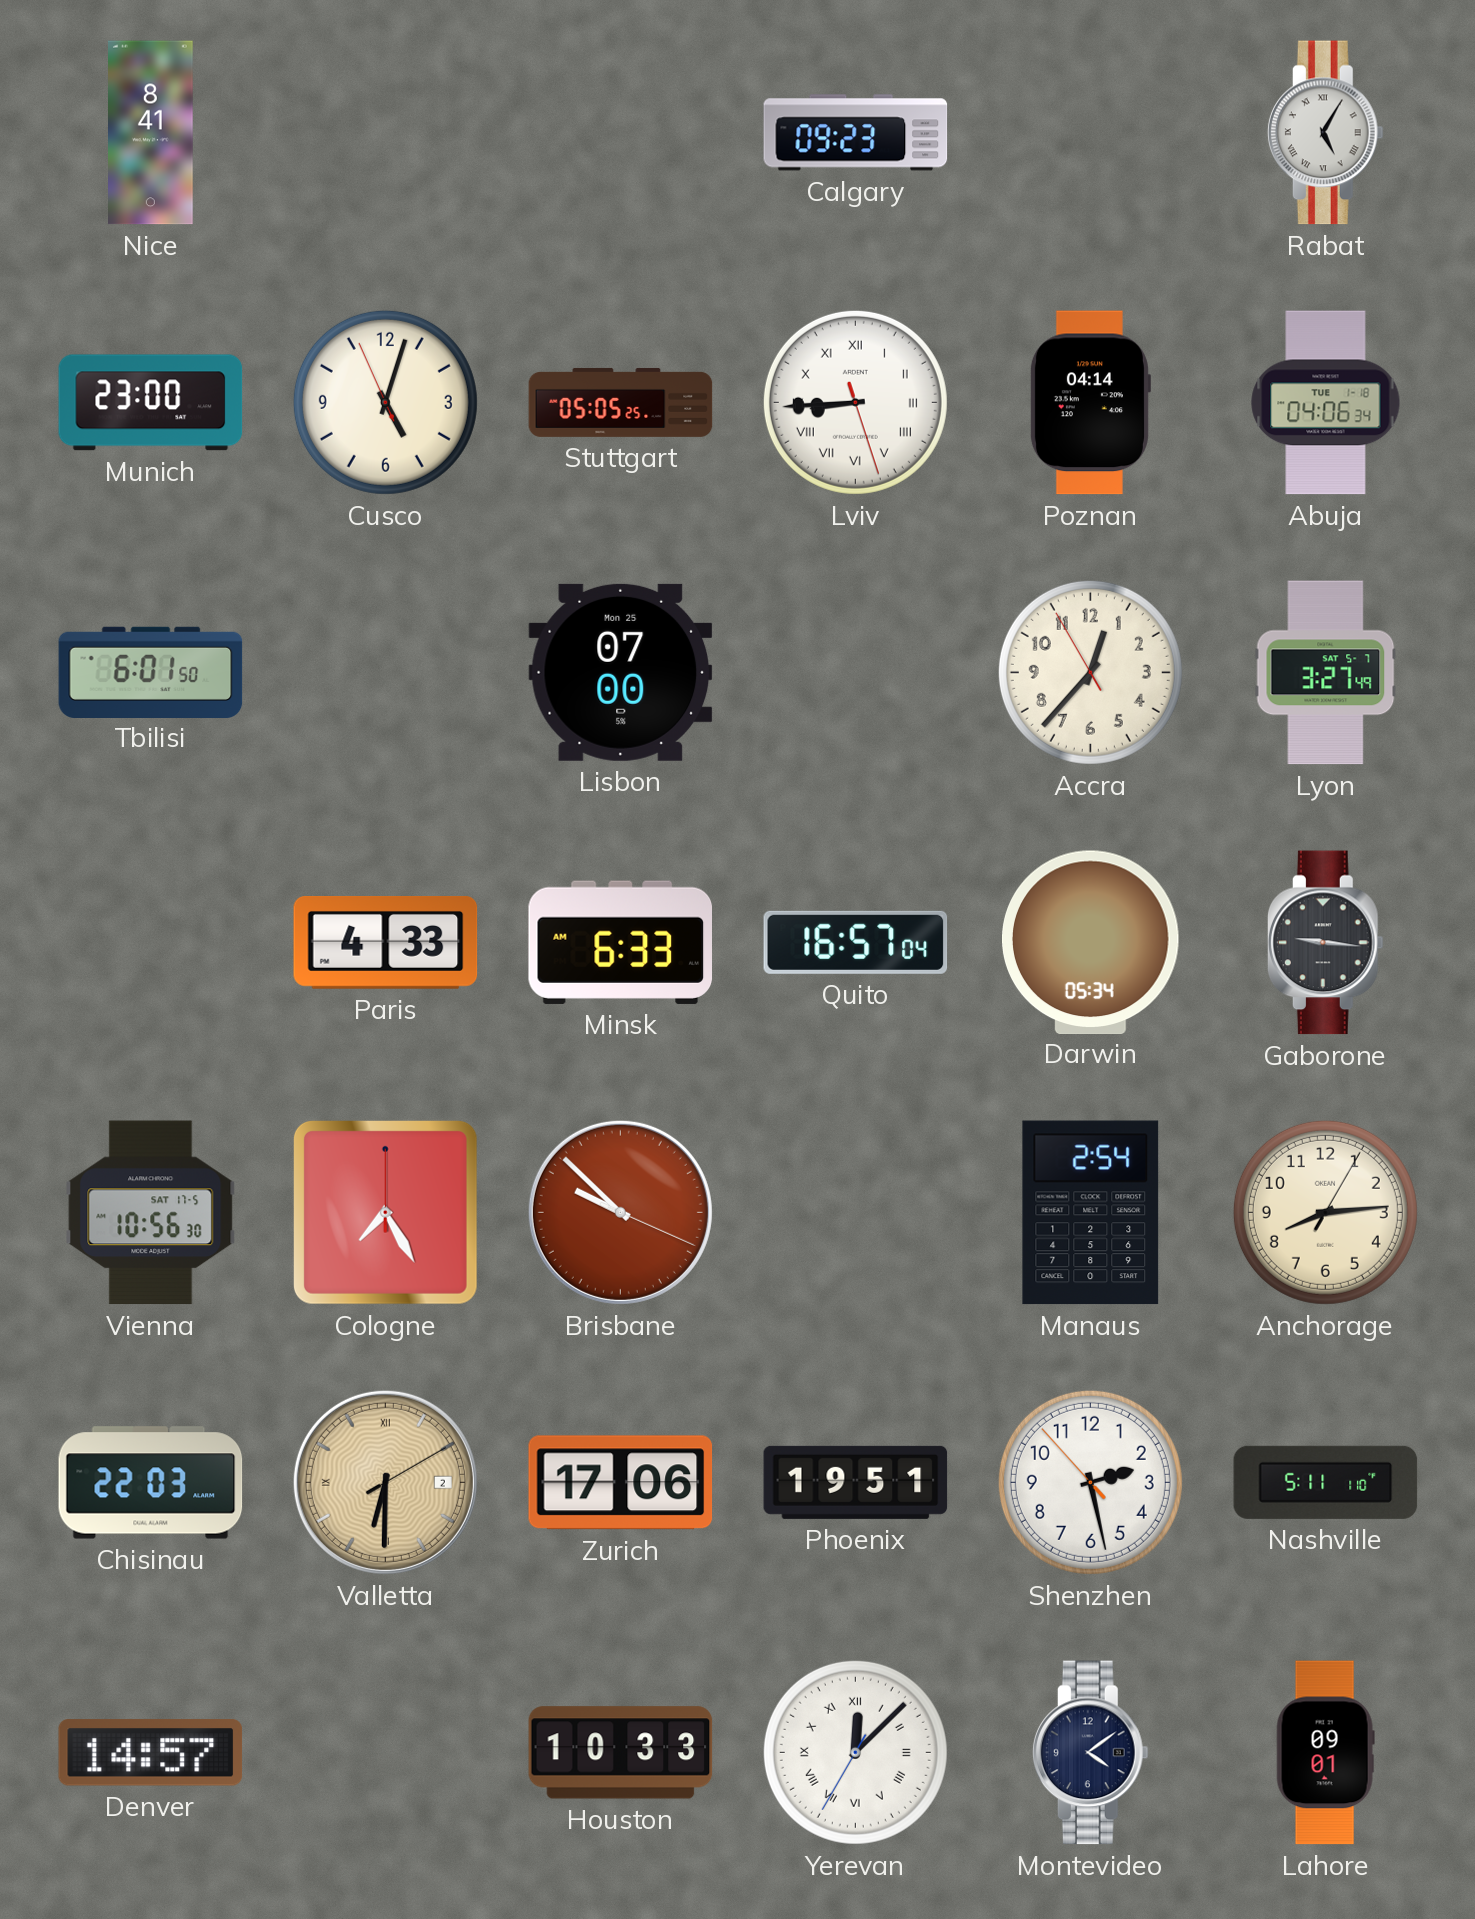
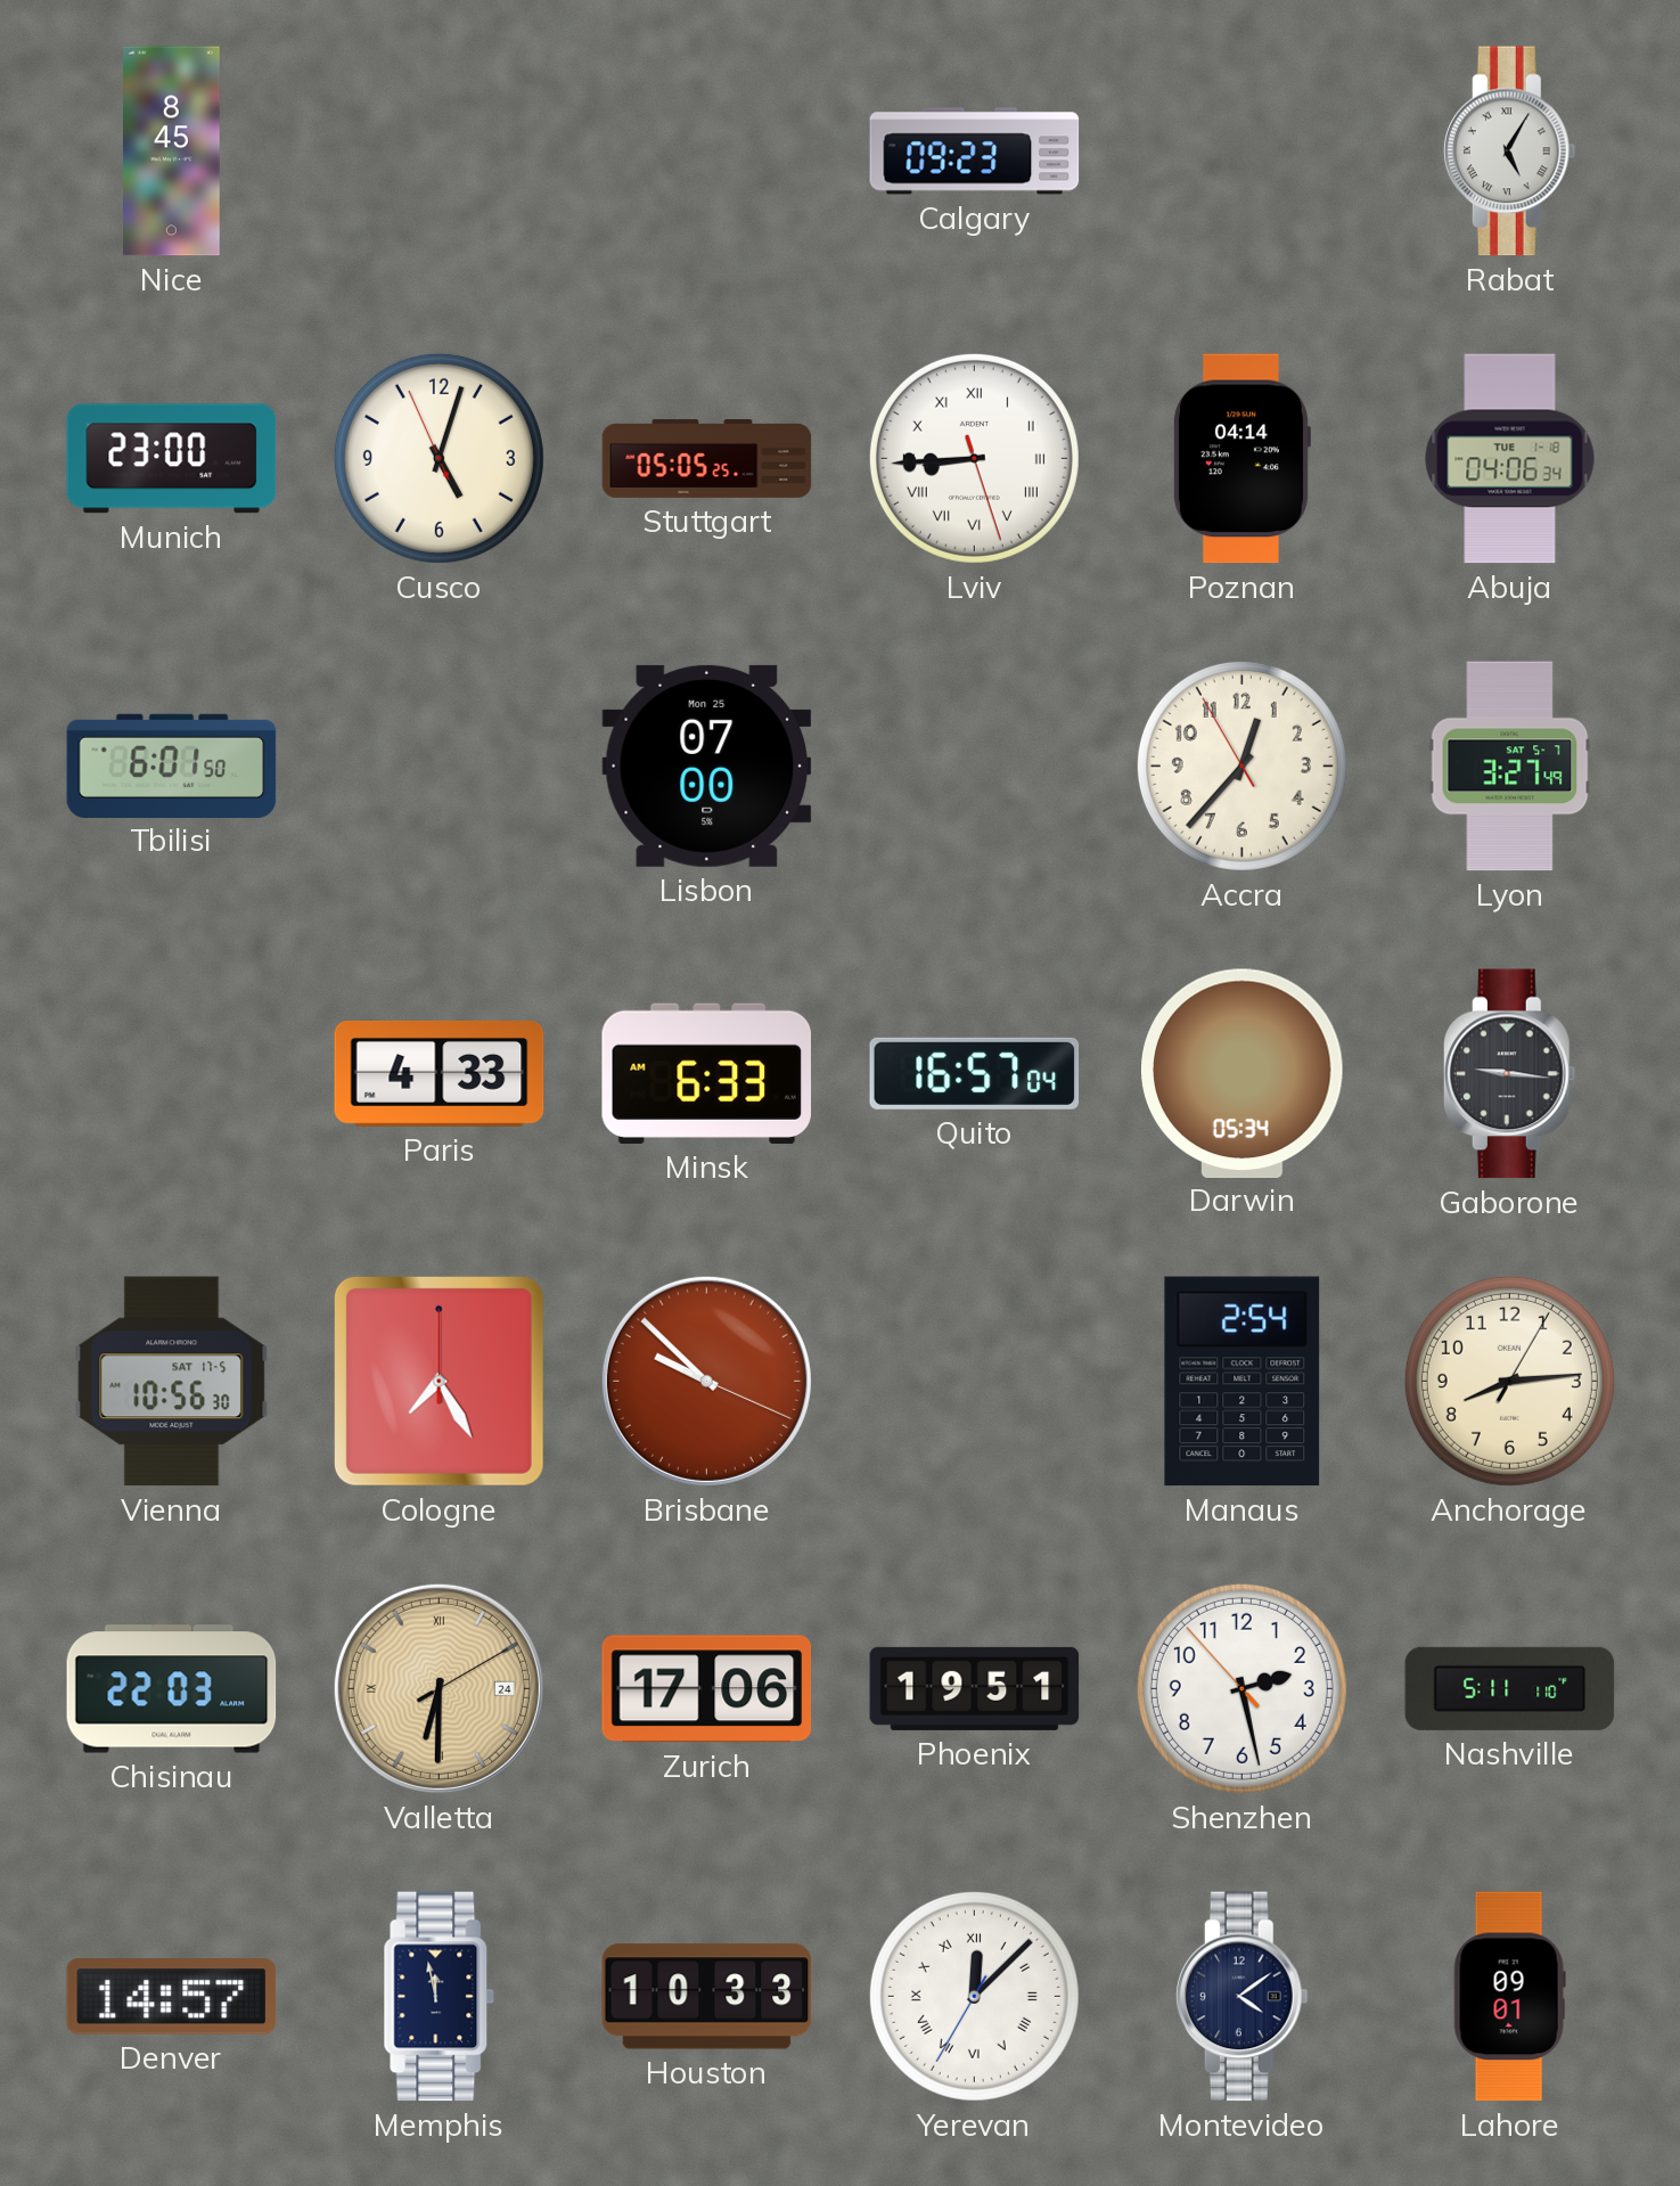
Nice: 8:41 -> 8:45 (172, 152)
Valletta date: 2 -> 24 (439, 1688)
Memphis: none -> 11:58 (440, 1997)
